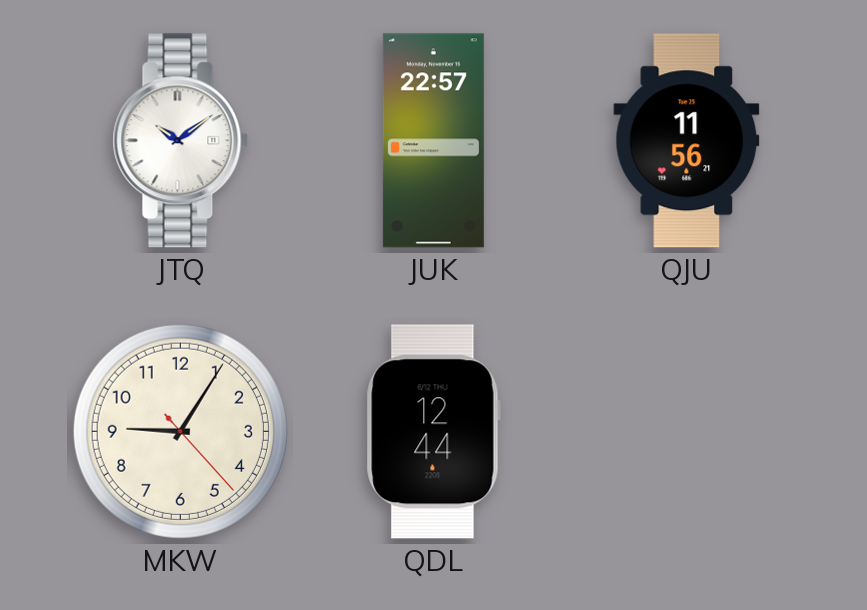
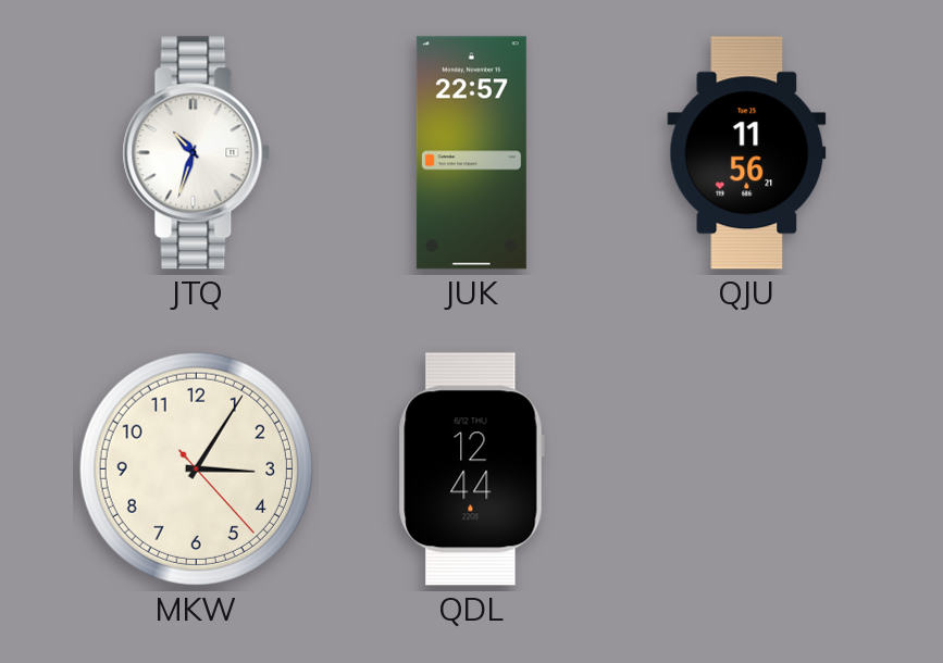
JTQ: 10:09 -> 10:33 (197, 153)
MKW: 9:05 -> 3:05 (196, 468)
